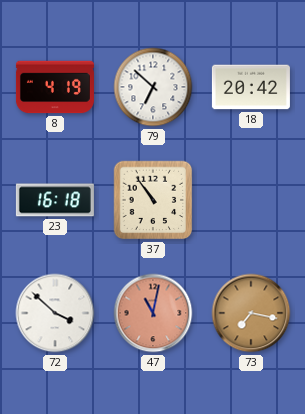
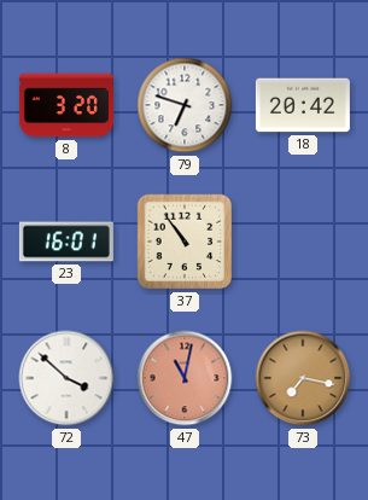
8: 4:19 -> 3:20 (66, 105)
79: 6:52 -> 6:48 (185, 105)
23: 16:18 -> 16:01 (66, 242)
